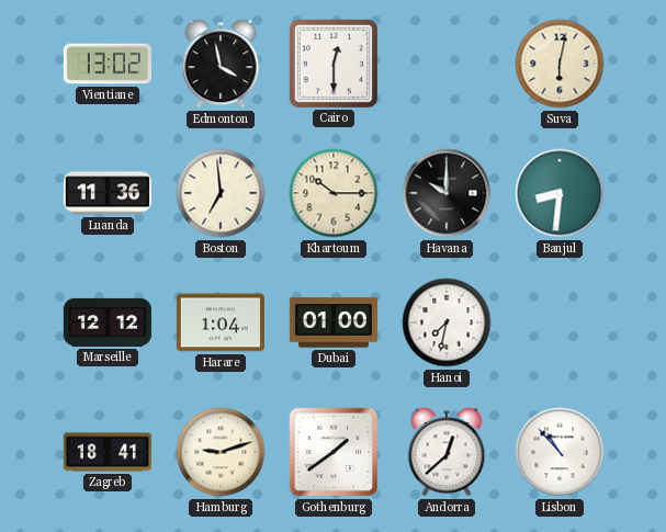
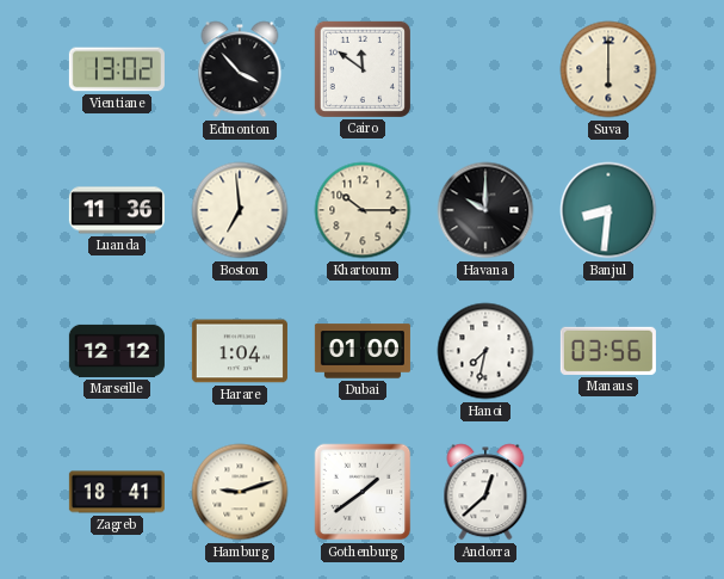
Edmonton: 3:58 -> 3:53 (240, 69)
Cairo: 12:30 -> 11:51 (363, 69)
Suva: 6:02 -> 6:00 (608, 69)
Manaus: none -> 03:56 (608, 351)
Lisbon: 10:53 -> none (560, 452)
